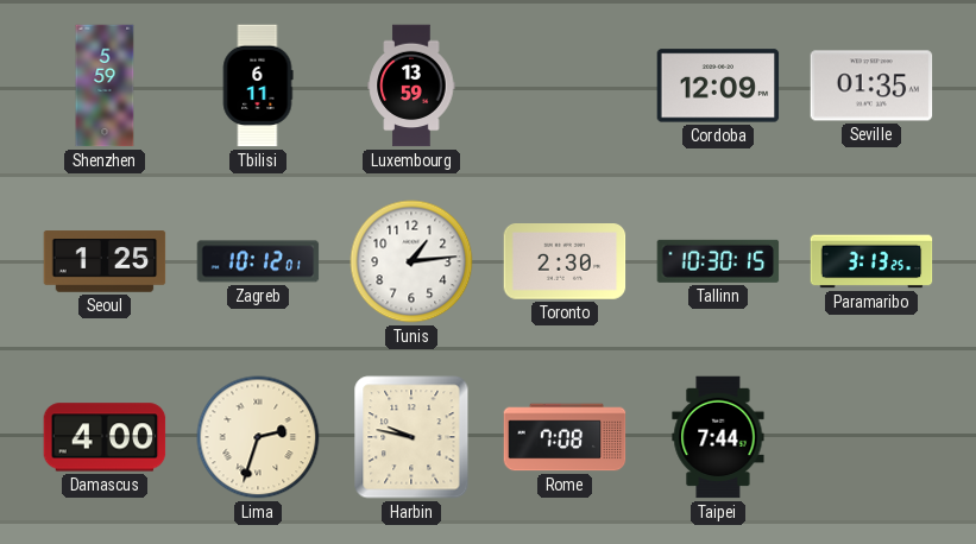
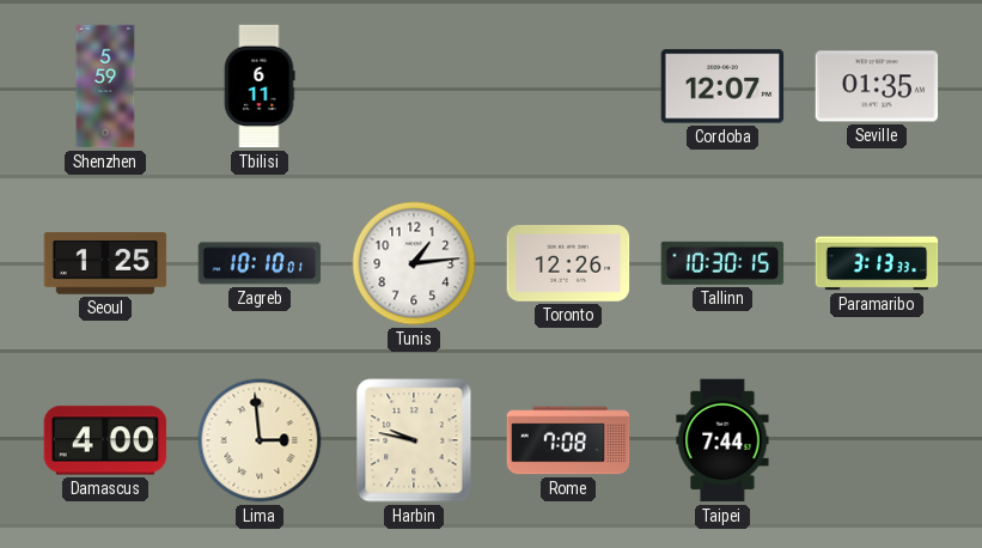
Luxembourg: 13:59 -> none (411, 86)
Cordoba: 12:09 -> 12:07 (722, 86)
Zagreb: 10:12 -> 10:10 (260, 263)
Toronto: 2:30 -> 12:26 (568, 264)
Paramaribo: 3:13:25 -> 3:13:33 (877, 263)
Lima: 2:33 -> 2:59 (260, 440)
